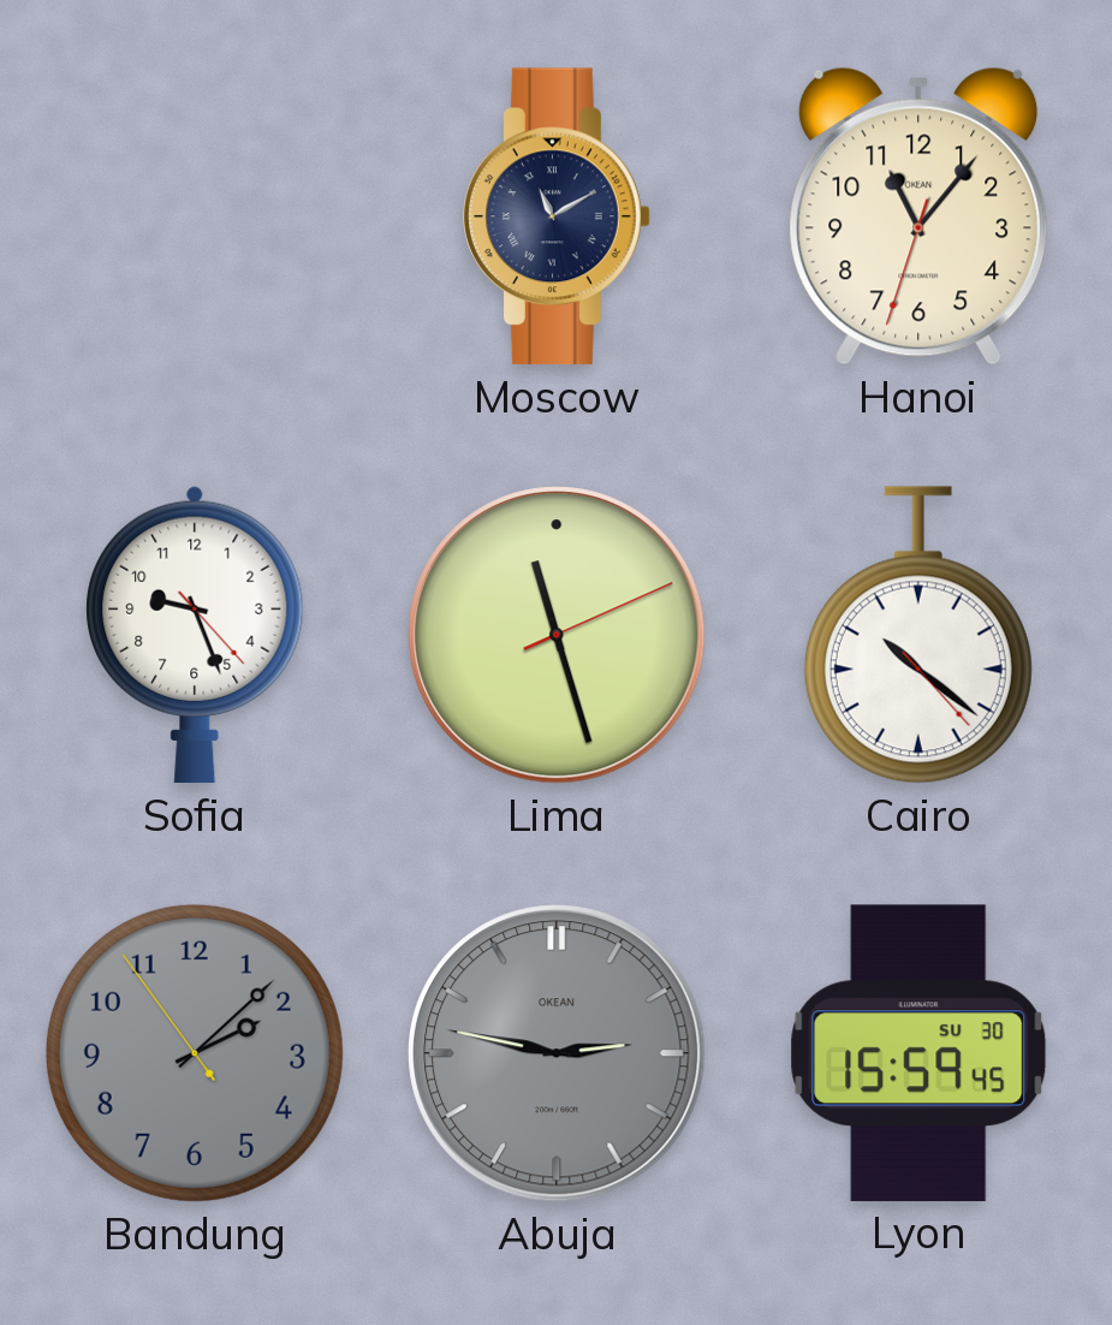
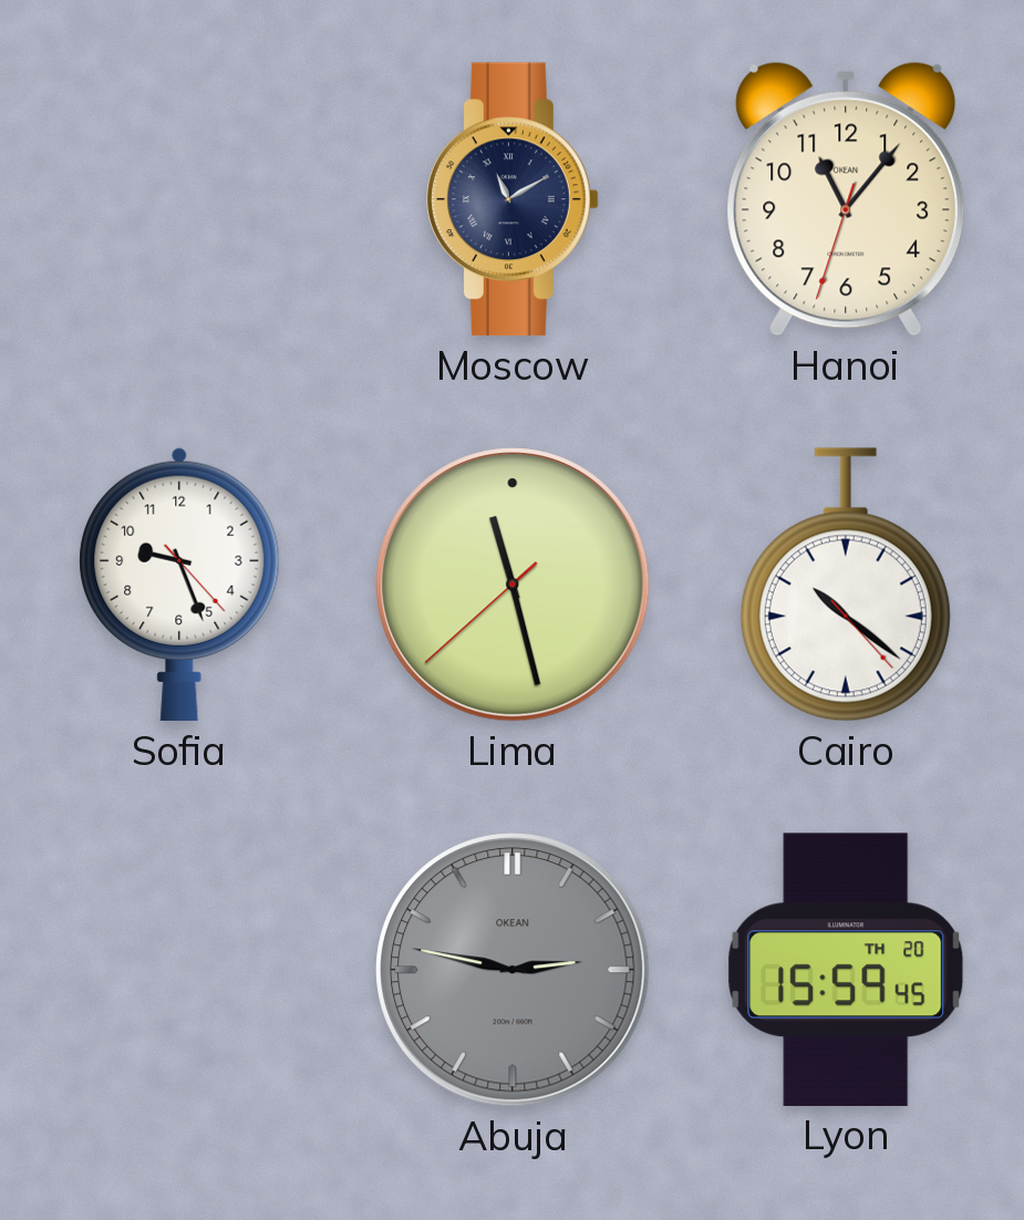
Lima: 11:27:11 -> 11:27:38 (513, 585)
Bandung: 2:07 -> none (195, 1053)
Lyon date: SU 30 -> TH 20 (846, 970)
